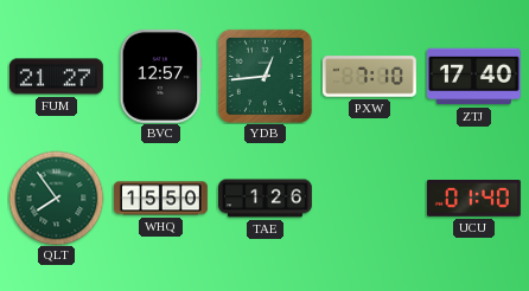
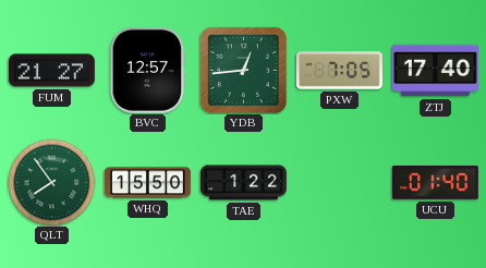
PXW: 7:10 -> 7:05 (339, 71)
TAE: 1:26 -> 1:22 (244, 183)
